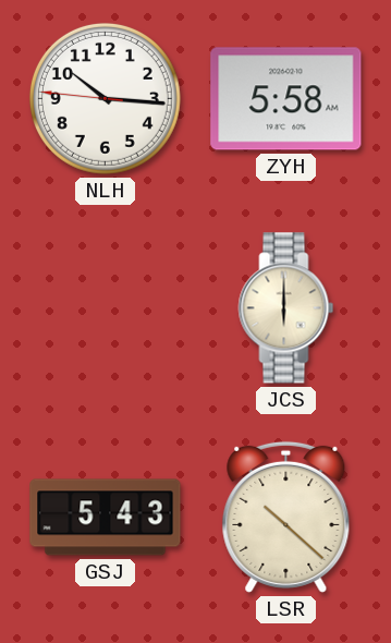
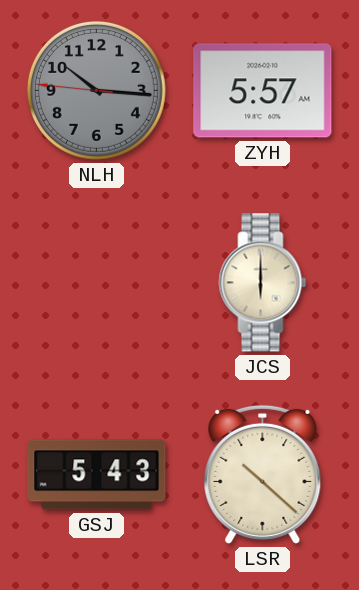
NLH dial: white -> grey (96, 90)
ZYH: 5:58 -> 5:57 (263, 91)
